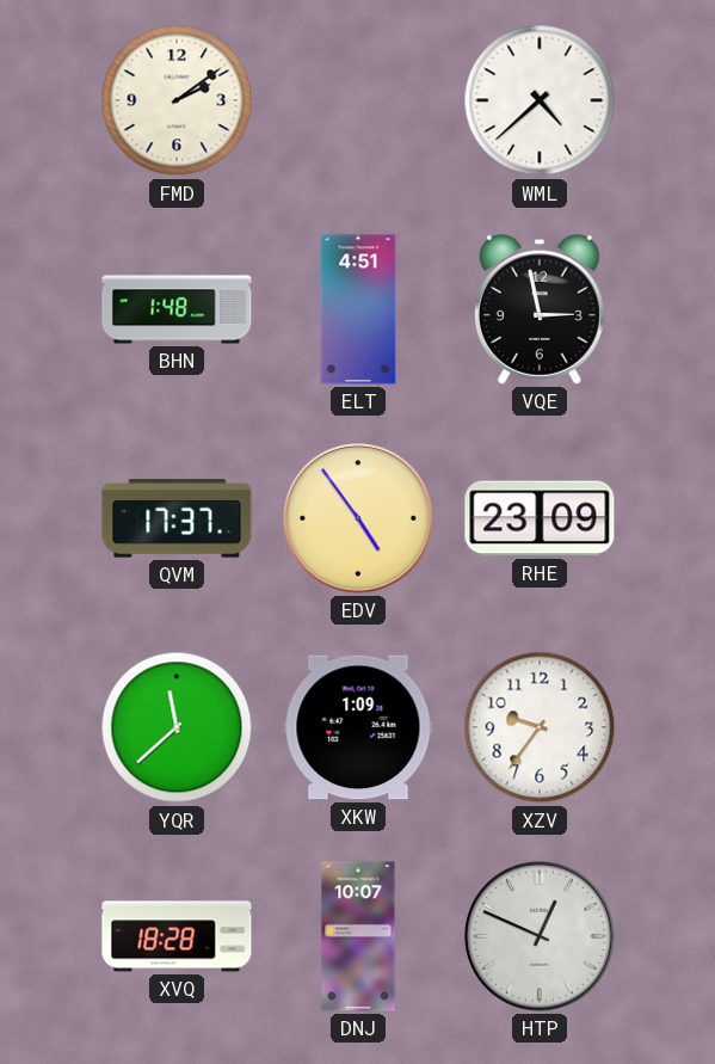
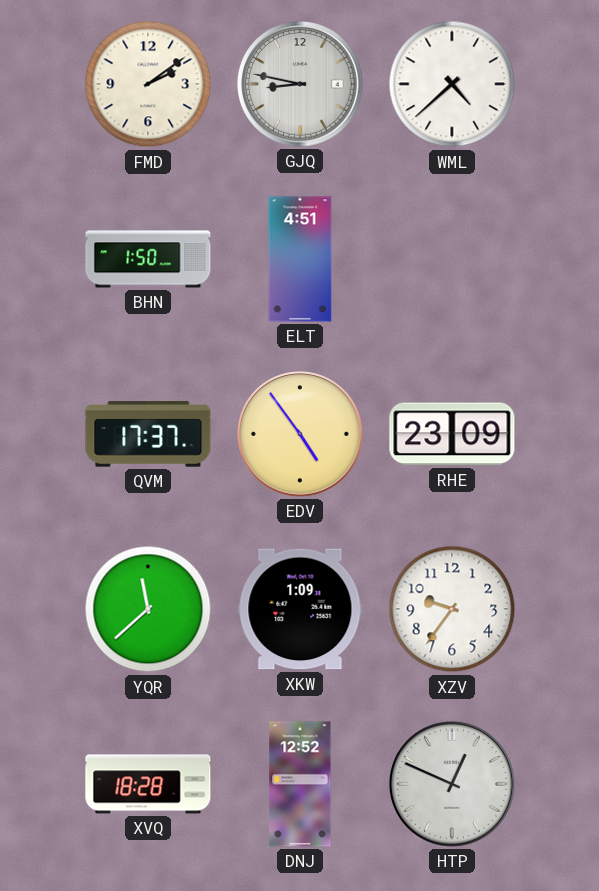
GJQ: none -> 8:47 (300, 84)
BHN: 1:48 -> 1:50 (148, 259)
VQE: 2:58 -> none (540, 309)
DNJ: 10:07 -> 12:52 (300, 784)
